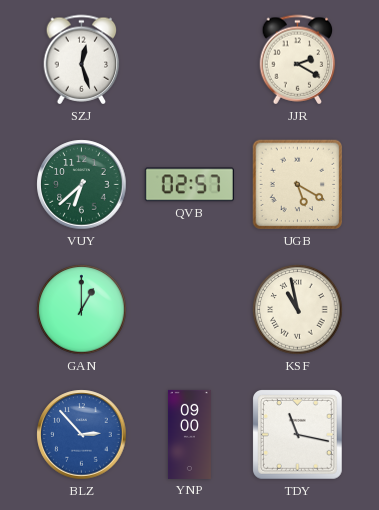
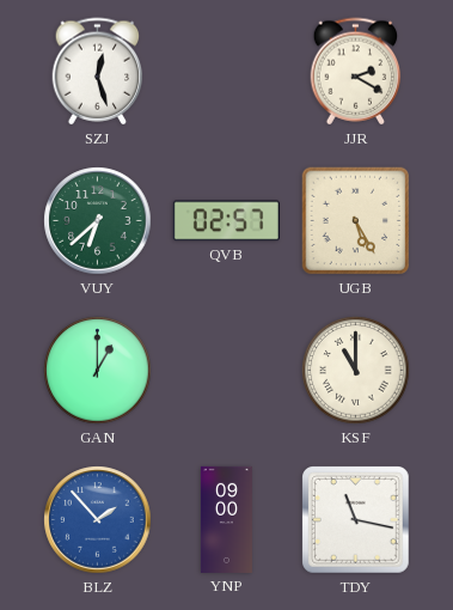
UGB: 5:20 -> 5:25 (356, 221)
KSF: 10:58 -> 11:00 (356, 371)
BLZ: 2:53 -> 1:53 (98, 520)
